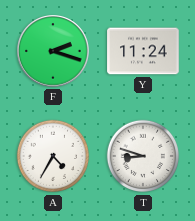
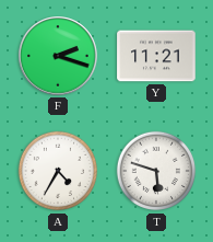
Y: 11:24 -> 11:21 (156, 56)
T: 8:48 -> 5:48 (156, 171)
